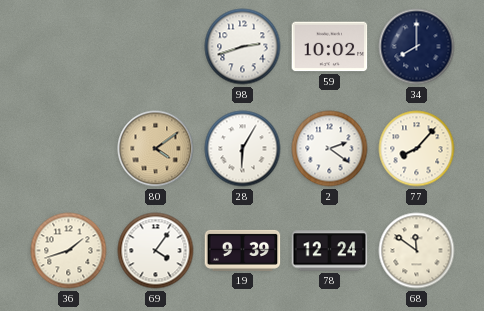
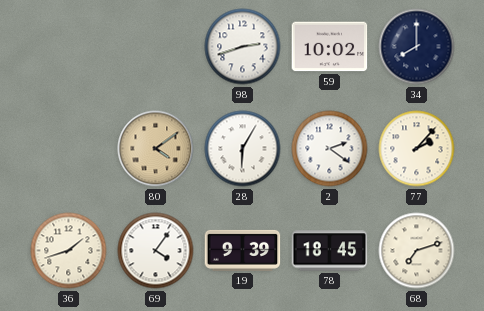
77: 8:07 -> 2:07 (417, 149)
78: 12:24 -> 18:45 (330, 251)
68: 11:51 -> 7:12 (417, 251)
